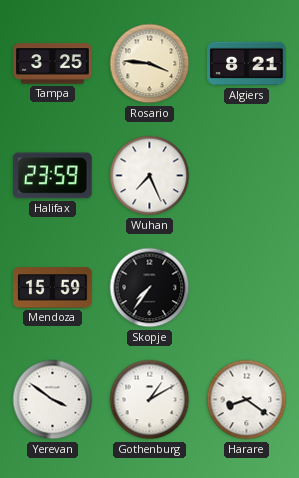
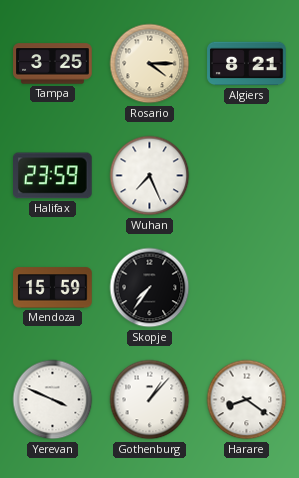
Rosario: 3:46 -> 4:15 (150, 64)
Yerevan: 3:51 -> 3:49 (53, 400)
Gothenburg: 1:10 -> 1:07 (150, 400)
